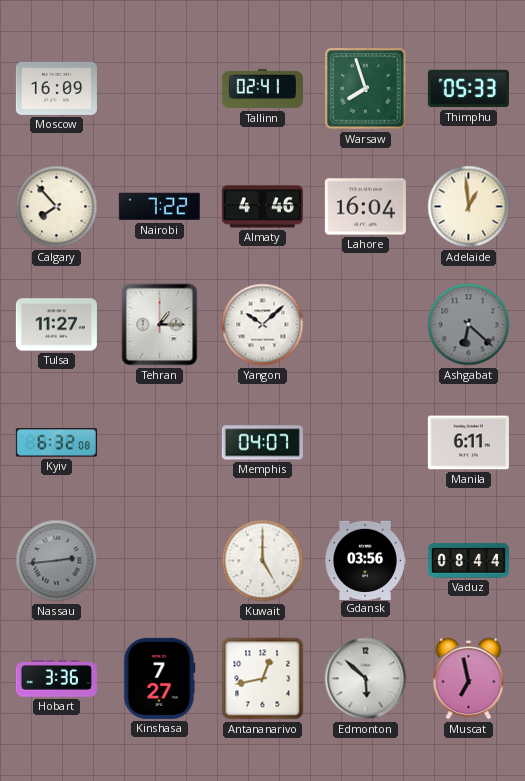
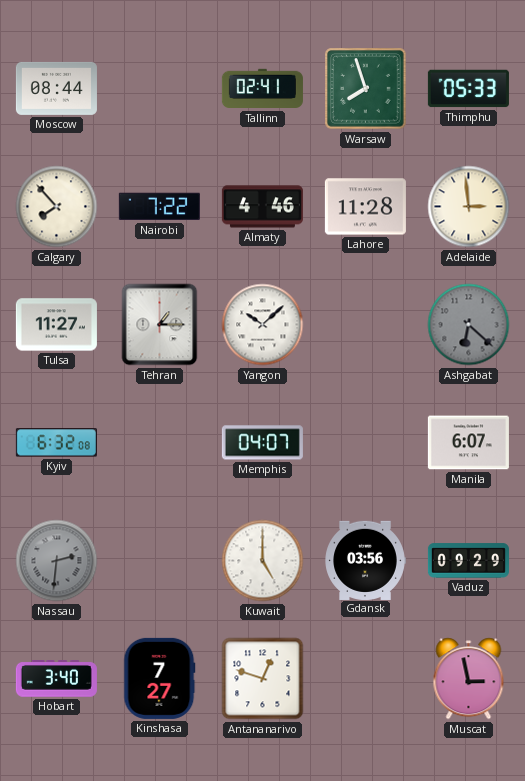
Moscow: 16:09 -> 08:44 (56, 88)
Lahore: 16:04 -> 11:28 (365, 207)
Adelaide: 12:59 -> 2:59 (469, 207)
Manila: 6:11 -> 6:07 (468, 443)
Nassau: 2:44 -> 2:31 (57, 561)
Vaduz: 08:44 -> 09:29 (468, 561)
Hobart: 3:36 -> 3:40 (56, 679)
Antananarivo: 12:43 -> 12:48 (263, 679)
Edmonton: 5:52 -> none (366, 679)
Muscat: 6:58 -> 2:58 (469, 679)
